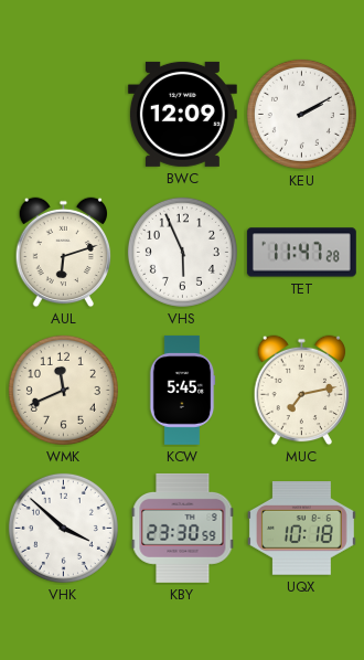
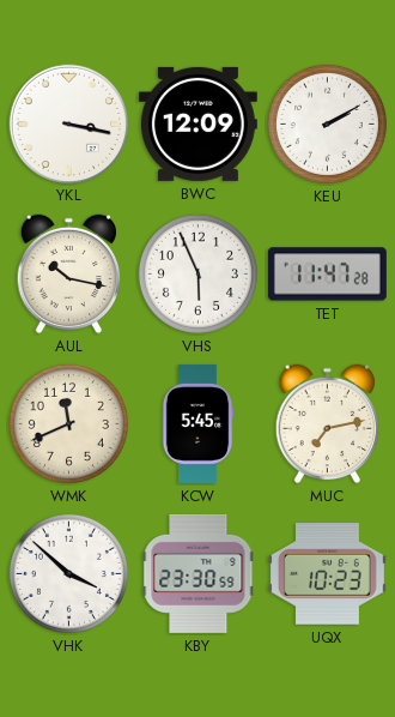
YKL: none -> 3:17 (68, 123)
AUL: 6:12 -> 10:17 (69, 275)
UQX: 10:18 -> 10:23 (327, 574)
